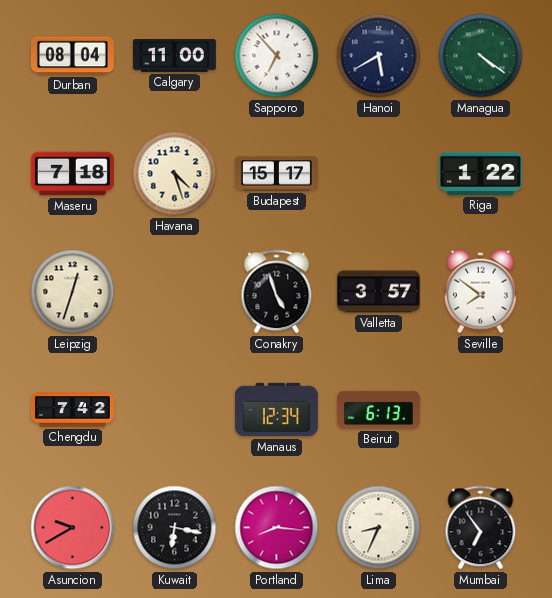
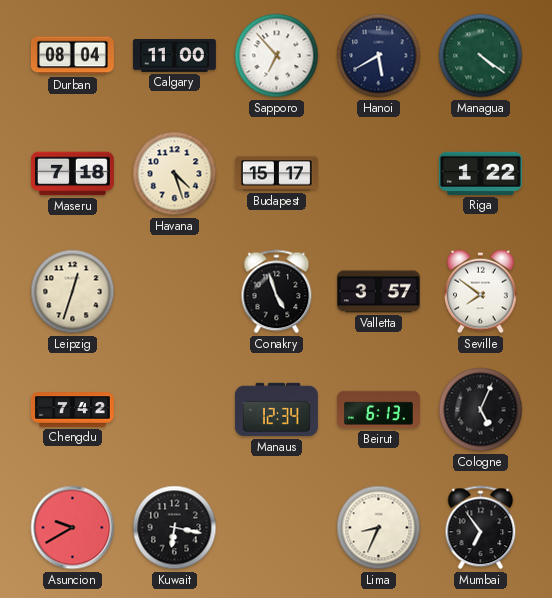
Cologne: none -> 5:04 (481, 410)
Portland: 8:16 -> none (277, 528)
